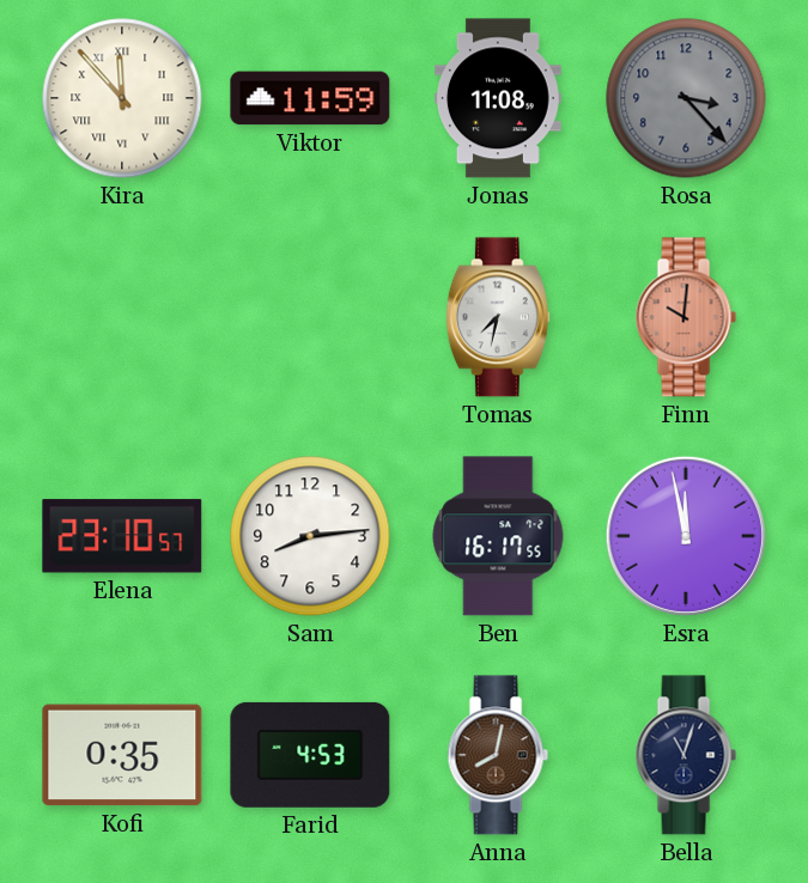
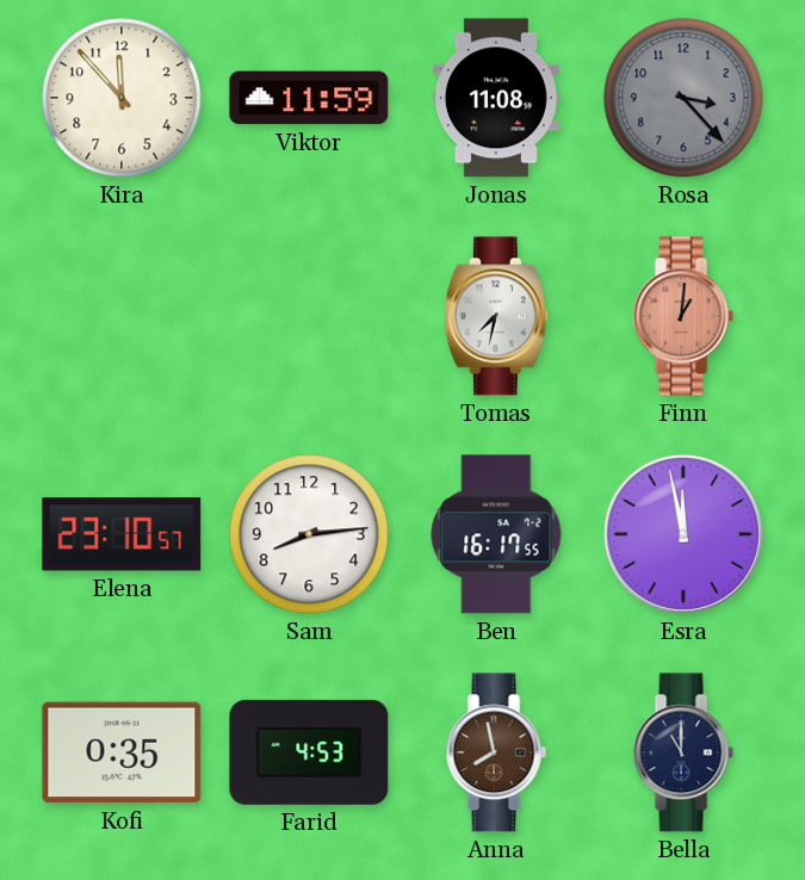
Kira numerals: Roman -> Arabic (122, 98)
Finn: 10:01 -> 1:01 (683, 316)
Anna: 8:02 -> 7:58 (496, 752)
Bella: 11:03 -> 11:00 (683, 752)
